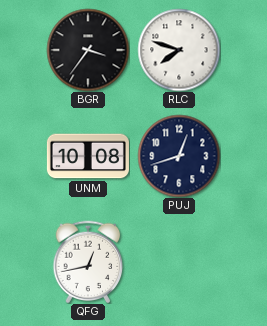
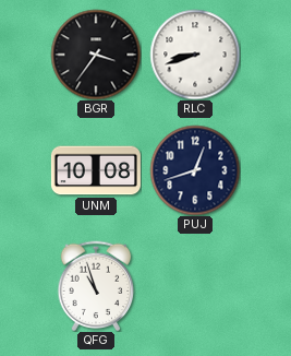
RLC: 7:48 -> 8:42 (195, 55)
QFG: 12:43 -> 10:57 (96, 286)
